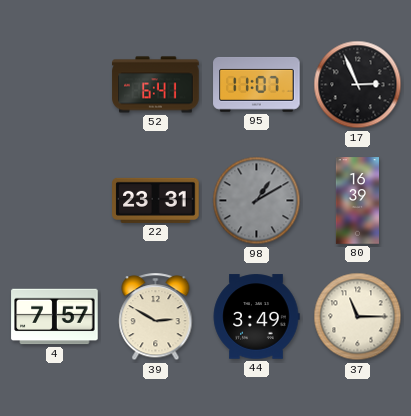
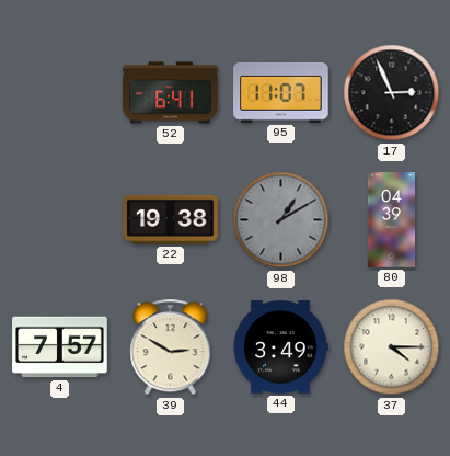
22: 23:31 -> 19:38 (171, 219)
80: 16:39 -> 04:39 (391, 220)
37: 11:15 -> 4:15 (392, 347)
